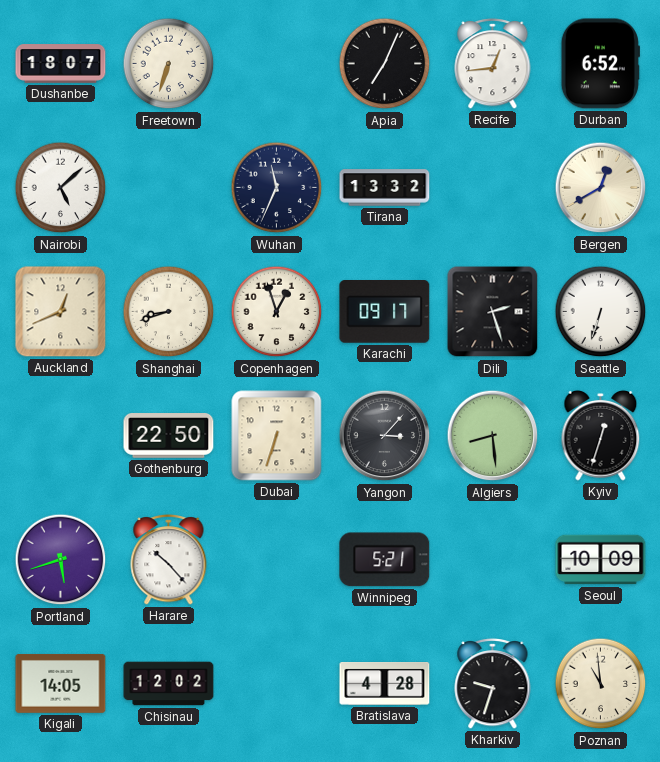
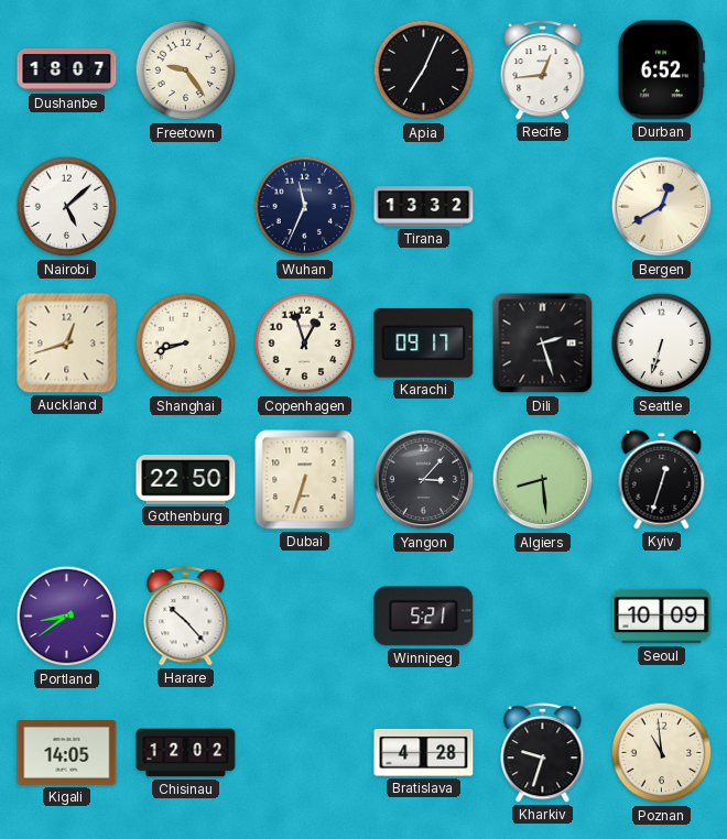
Freetown: 6:33 -> 9:24 (186, 70)
Auckland: 12:41 -> 12:42 (67, 344)
Portland: 5:42 -> 8:39 (67, 617)
